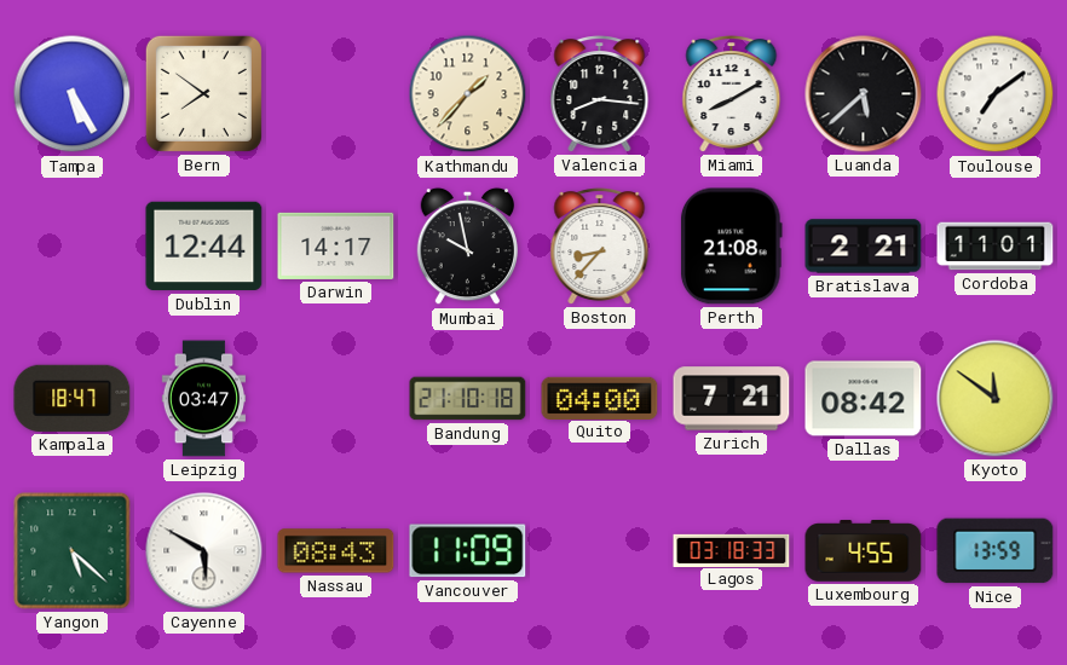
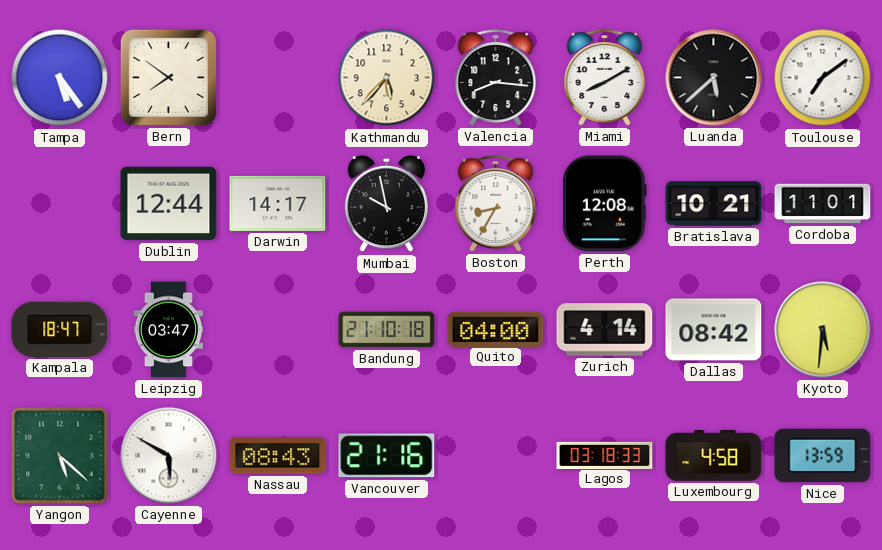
Tampa: 5:25 -> 5:24 (60, 78)
Kathmandu: 1:37 -> 5:37 (387, 78)
Boston: 8:37 -> 8:35 (496, 204)
Perth: 21:08 -> 12:08 (604, 204)
Bratislava: 2:21 -> 10:21 (714, 204)
Zurich: 7:21 -> 4:14 (605, 330)
Kyoto: 11:51 -> 5:31 (823, 330)
Vancouver: 11:09 -> 21:16 (387, 456)
Luxembourg: 4:55 -> 4:58 (714, 456)
